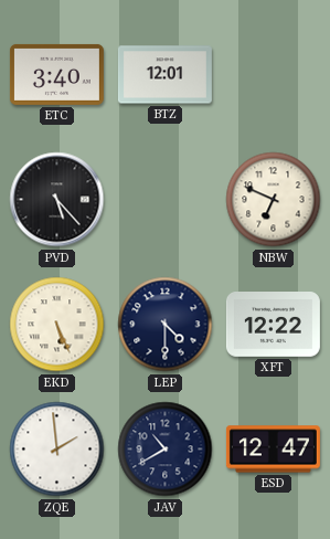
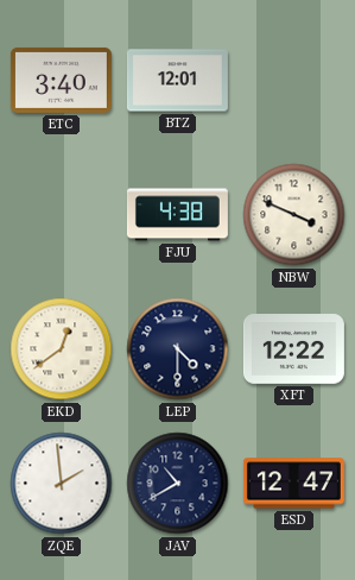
PVD: 5:23 -> none (57, 200)
FJU: none -> 4:38 (177, 215)
NBW: 6:49 -> 3:49 (294, 215)
EKD: 5:26 -> 12:39 (62, 349)
